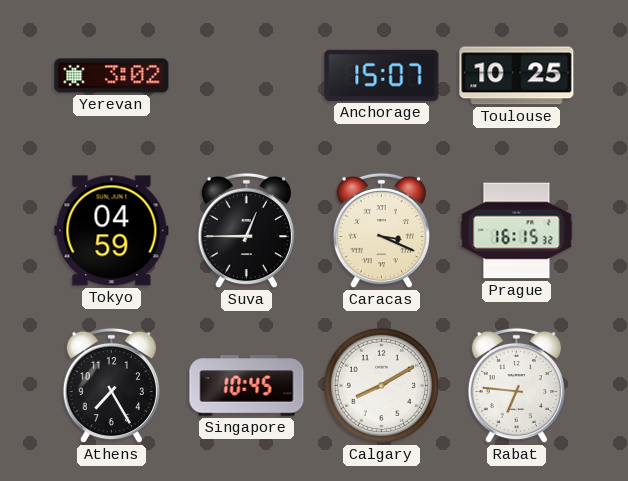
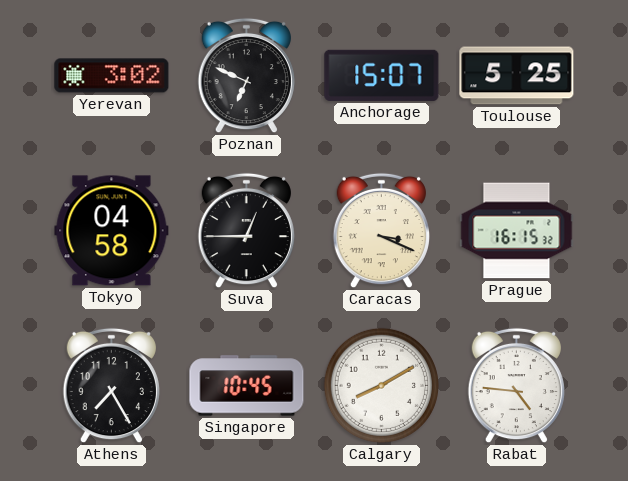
Poznan: none -> 6:49 (246, 76)
Toulouse: 10:25 -> 5:25 (517, 76)
Tokyo: 04:59 -> 04:58 (112, 231)
Rabat: 6:46 -> 4:46 (516, 386)
